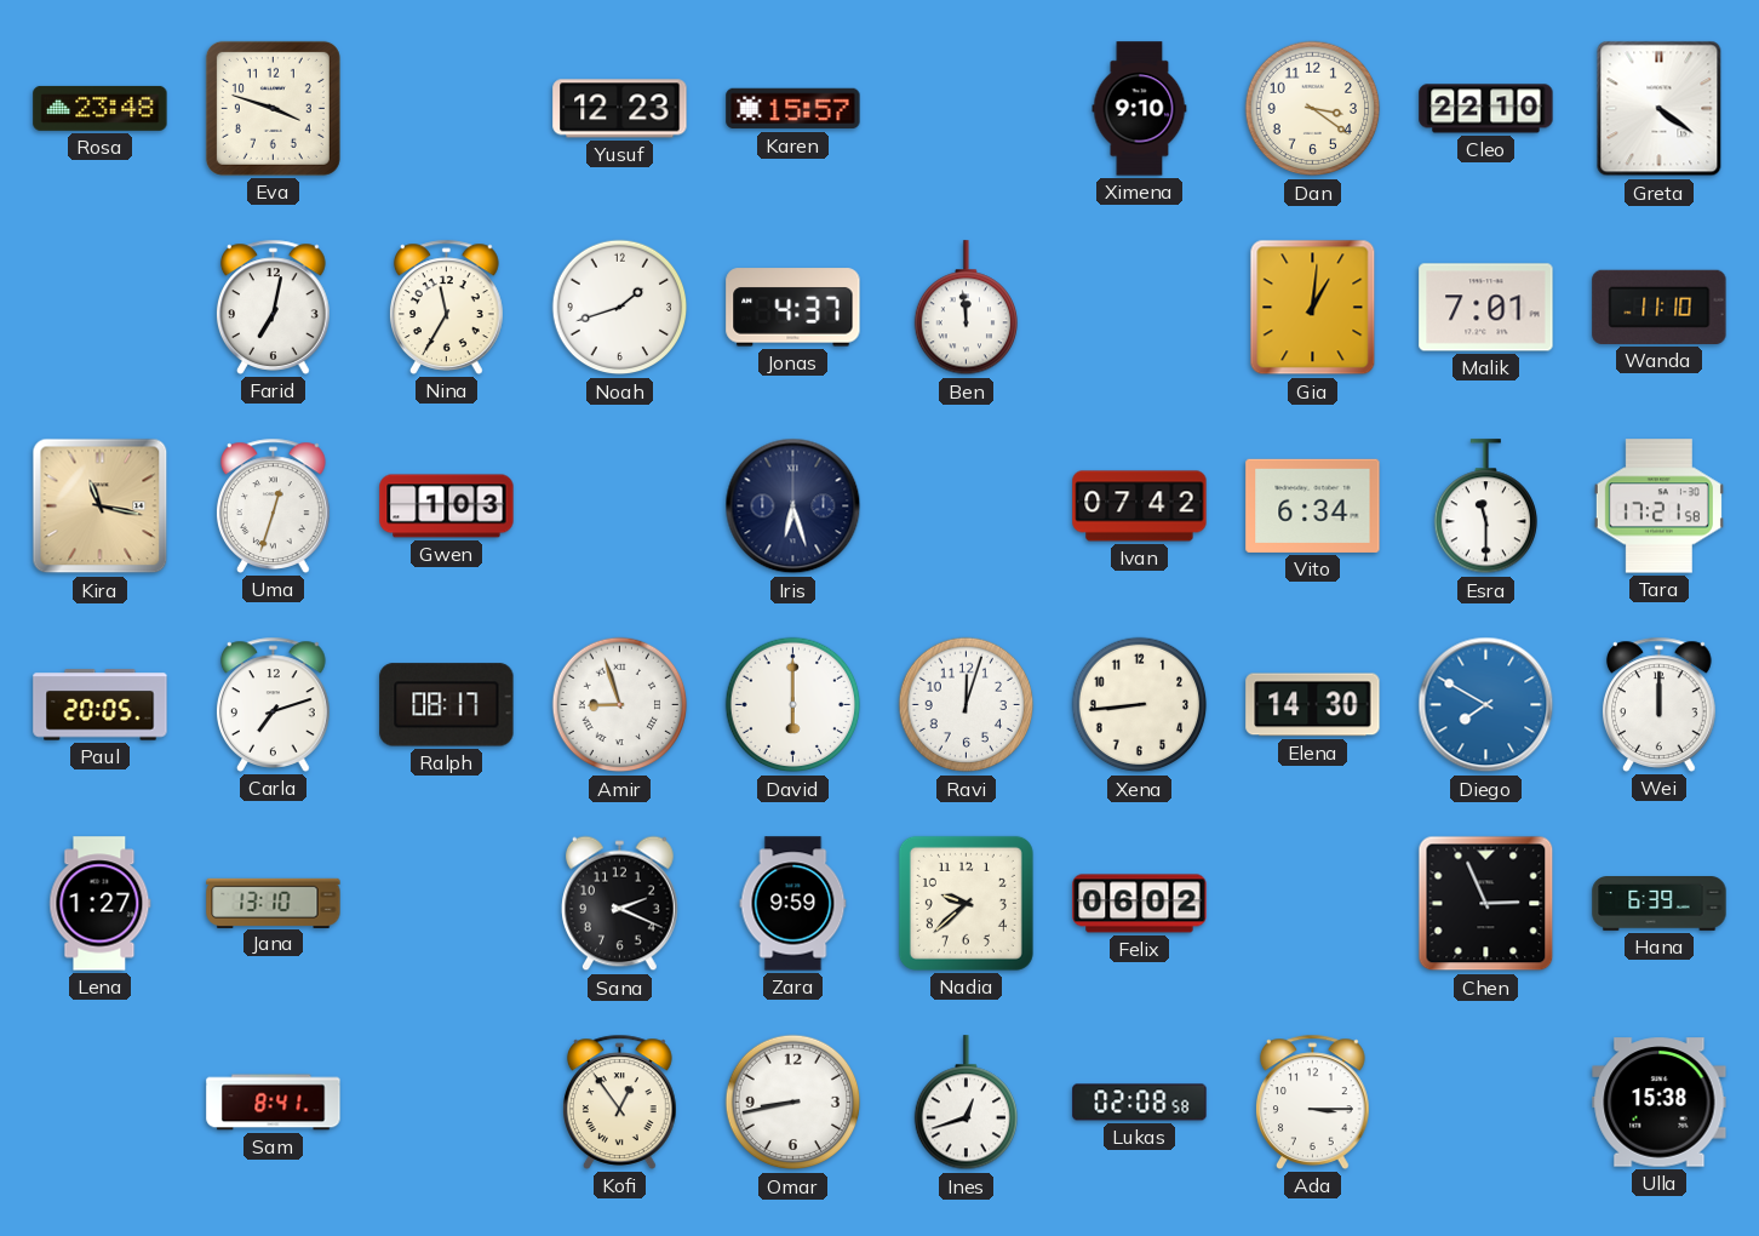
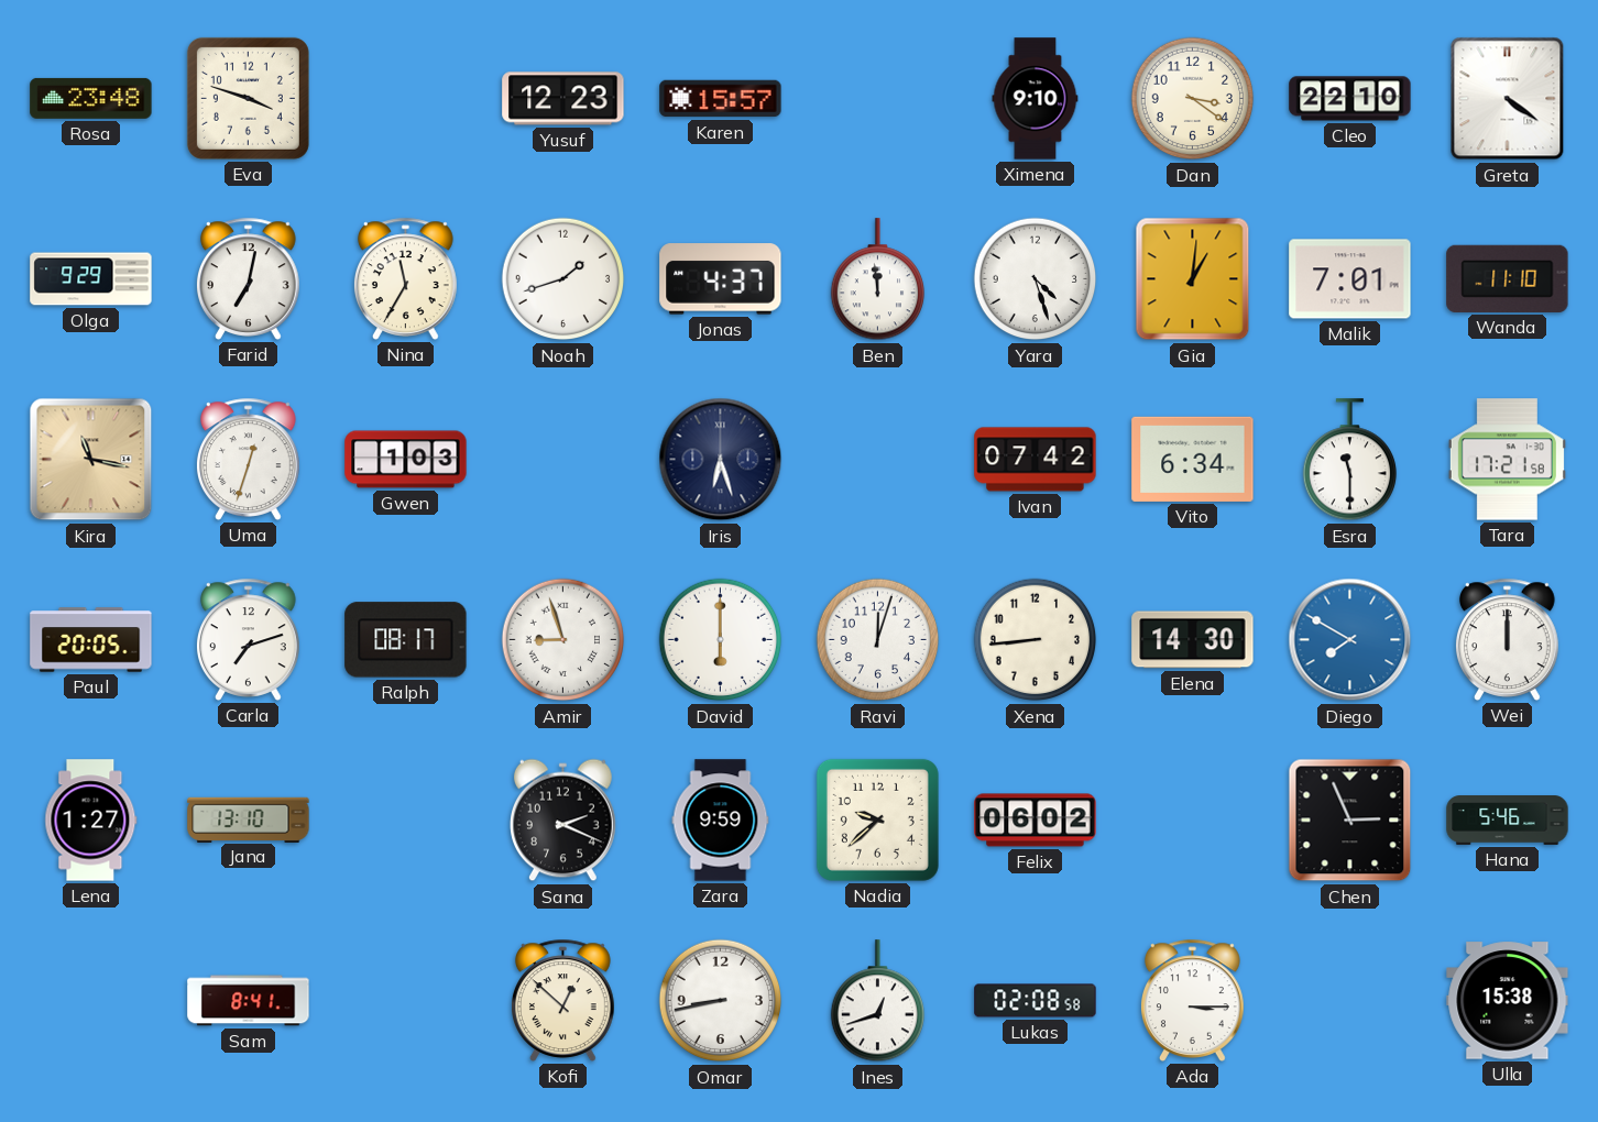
Olga: none -> 9:29 (91, 279)
Yara: none -> 4:27 (1036, 279)
Hana: 6:39 -> 5:46 (1508, 821)
Kofi: 12:54 -> 12:52 (563, 1000)
